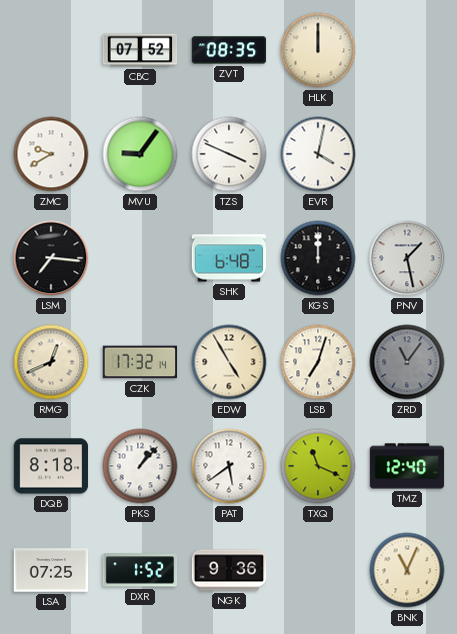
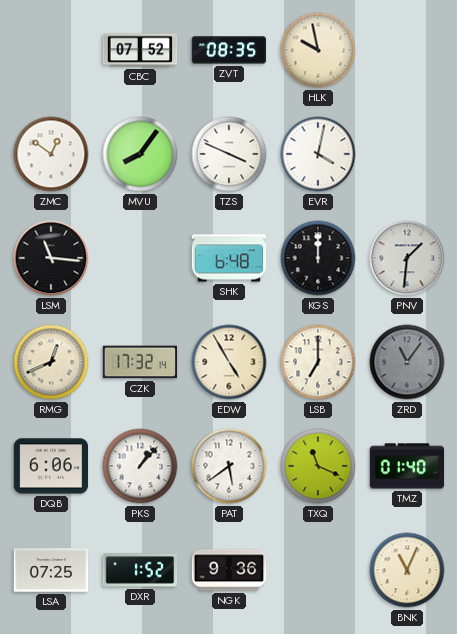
HLK: 12:00 -> 9:58 (318, 50)
ZMC: 9:40 -> 12:51 (51, 154)
MVU: 9:06 -> 8:06 (140, 154)
LSM: 7:16 -> 11:16 (51, 258)
PNV: 1:28 -> 1:31 (407, 258)
LSB: 7:03 -> 7:00 (318, 362)
DQB: 8:18 -> 6:06 (51, 466)
TMZ: 12:40 -> 01:40 (407, 466)
